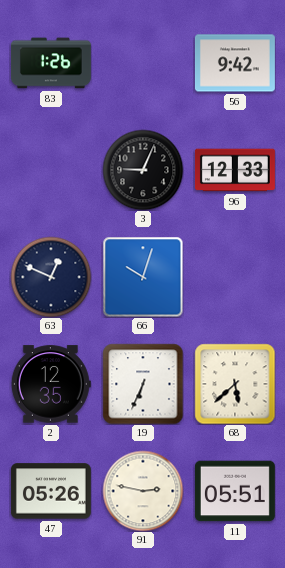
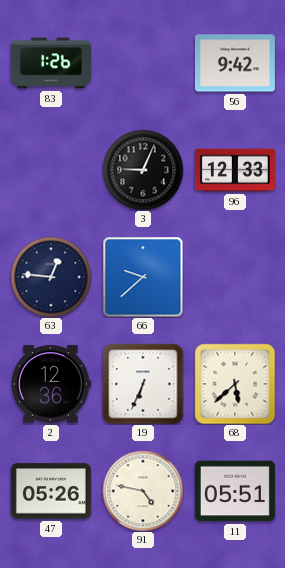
63: 12:49 -> 12:46 (51, 277)
66: 10:03 -> 9:38 (143, 277)
2: 12:35 -> 12:36 (51, 384)
91: 2:47 -> 4:47 (143, 491)
